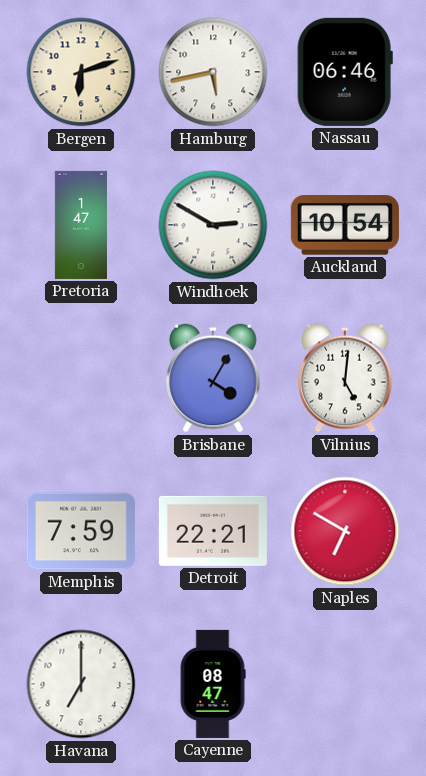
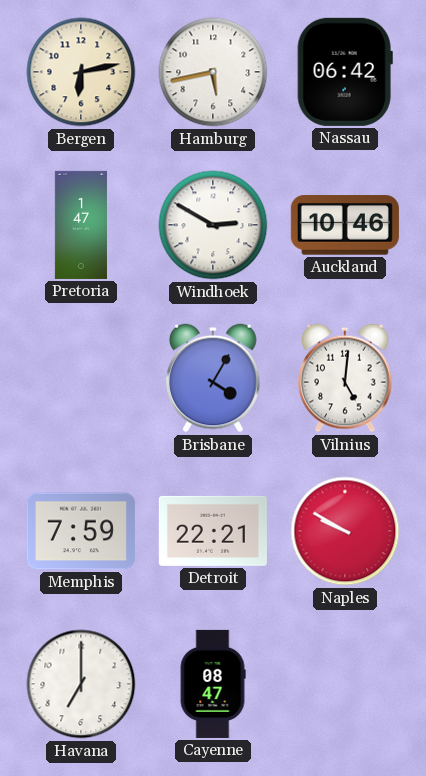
Bergen: 6:12 -> 6:13 (81, 72)
Nassau: 06:46 -> 06:42 (345, 72)
Auckland: 10:54 -> 10:46 (345, 225)
Naples: 6:50 -> 9:50 (345, 531)
